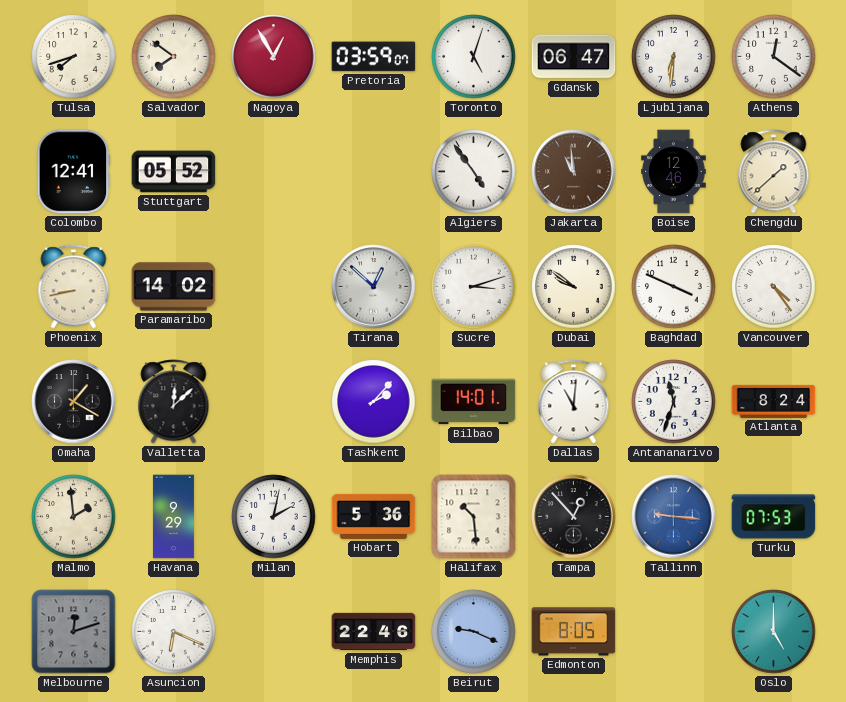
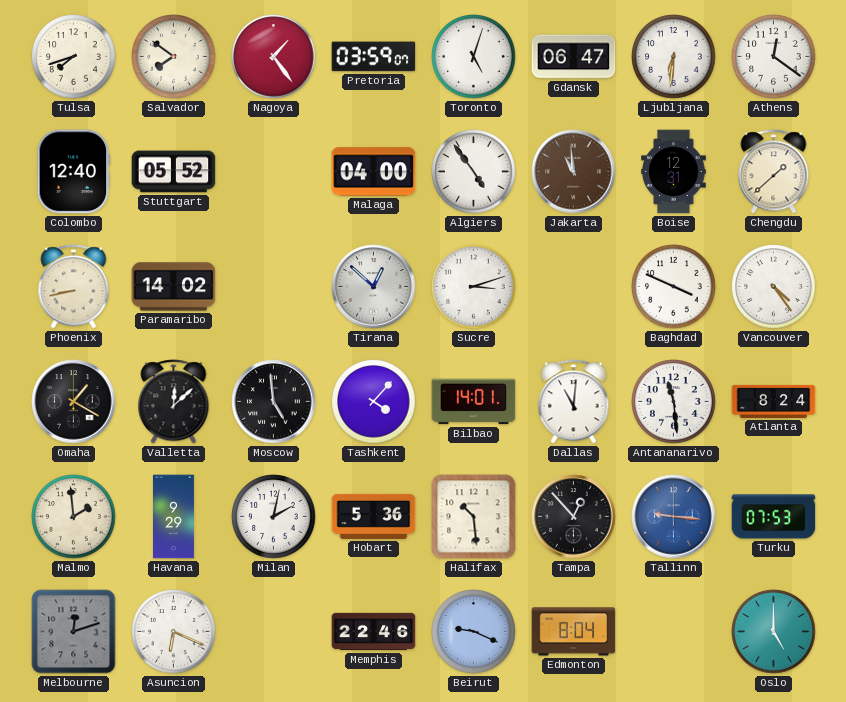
Nagoya: 12:55 -> 1:24 (274, 57)
Colombo: 12:41 -> 12:40 (74, 172)
Malaga: none -> 04:00 (374, 172)
Boise: 12:46 -> 12:31 (674, 172)
Dubai: 9:51 -> none (574, 287)
Moscow: none -> 4:59 (274, 402)
Tashkent: 2:07 -> 4:07 (374, 402)
Antananarivo: 11:33 -> 11:29 (674, 402)
Edmonton: 8:05 -> 8:04 (574, 632)
